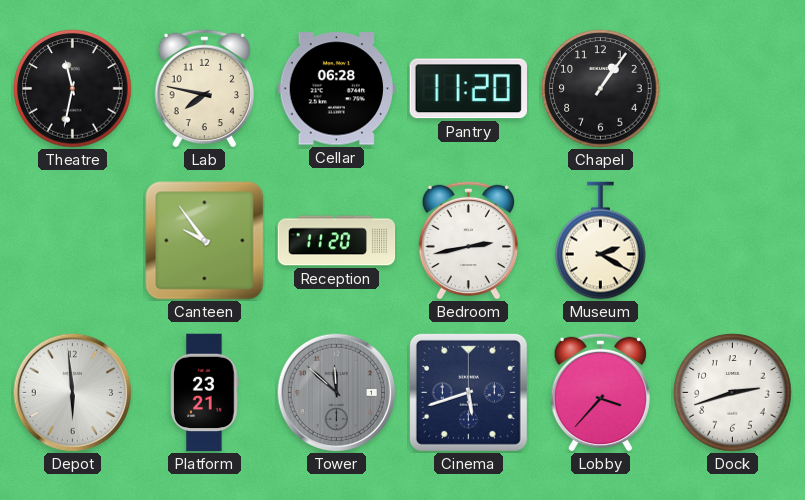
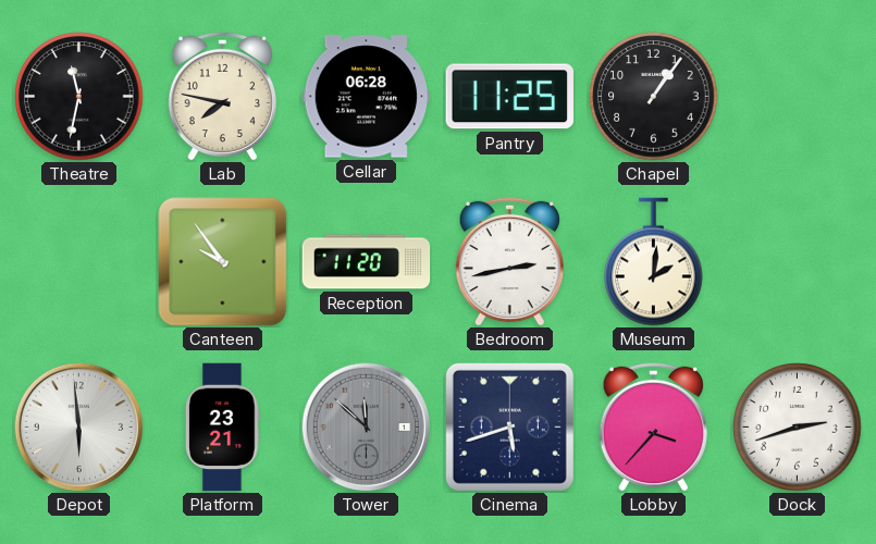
Pantry: 11:20 -> 11:25 (509, 97)
Museum: 2:20 -> 2:01 (654, 262)
